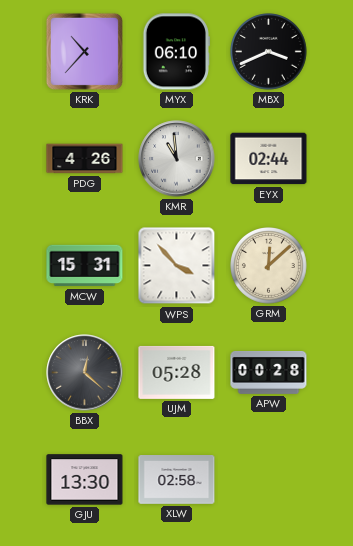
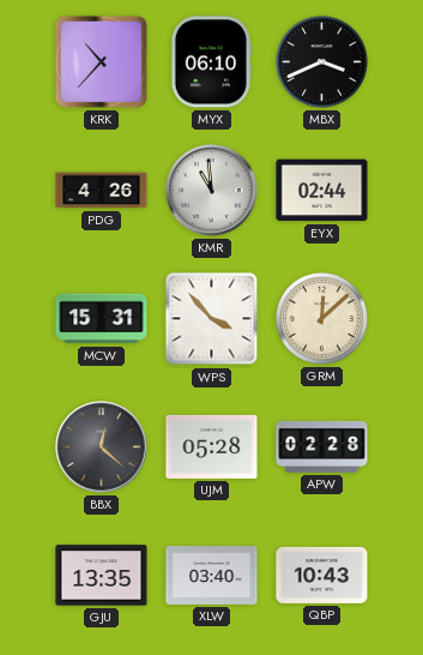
APW: 00:28 -> 02:28 (322, 446)
GJU: 13:30 -> 13:35 (102, 576)
XLW: 02:58 -> 03:40 (212, 576)
QBP: none -> 10:43 (322, 575)
